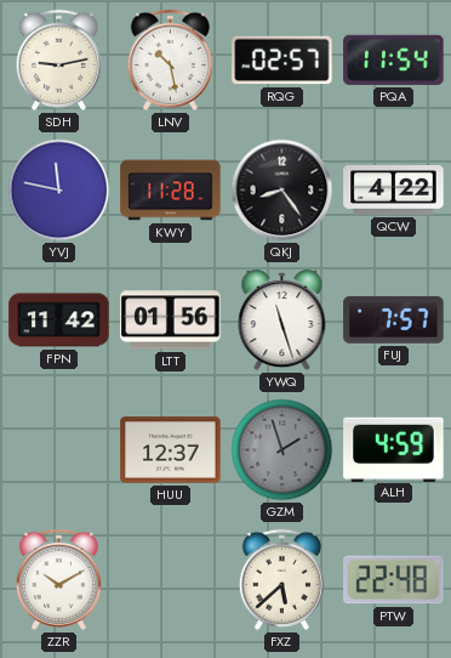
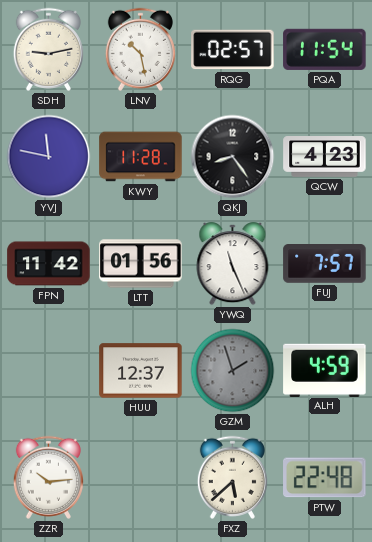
QCW: 4:22 -> 4:23 (325, 157)
YWQ: 11:27 -> 11:26 (233, 264)
ZZR: 10:10 -> 10:14 (48, 477)
